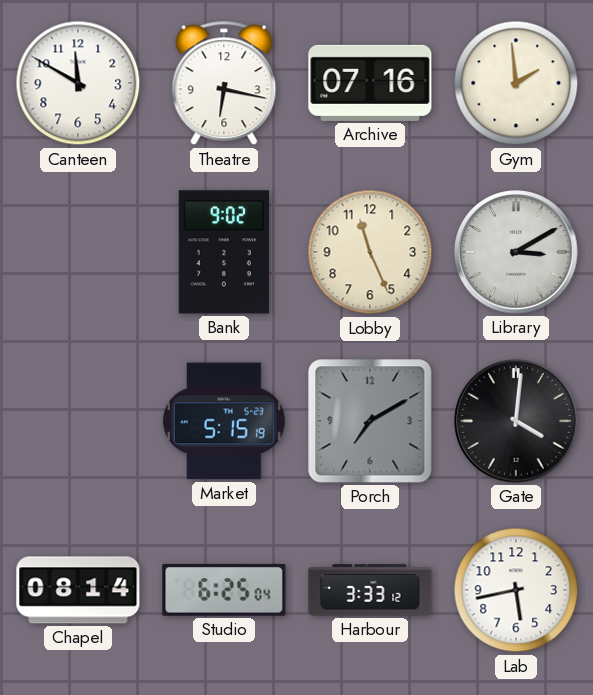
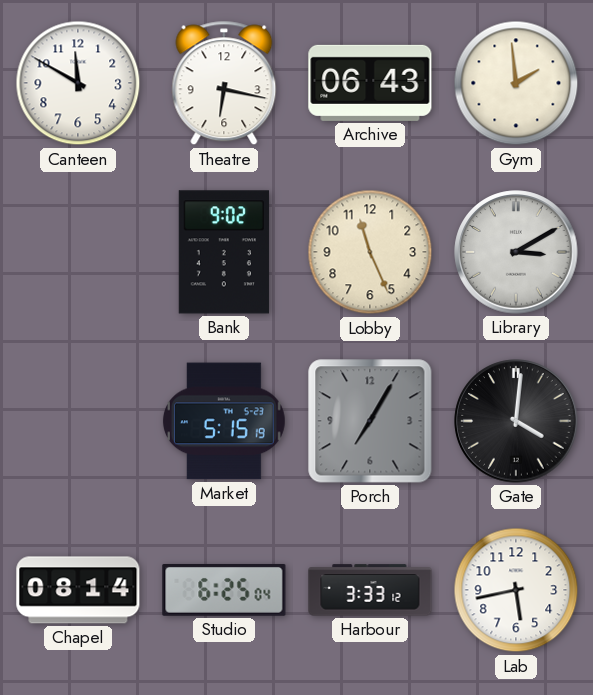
Archive: 07:16 -> 06:43 (370, 83)
Porch: 7:10 -> 7:05 (370, 421)
